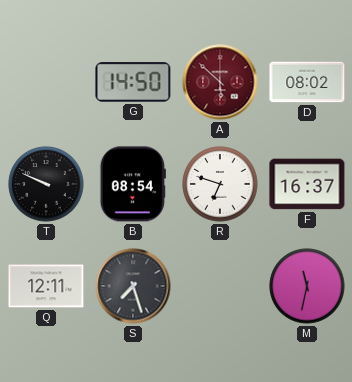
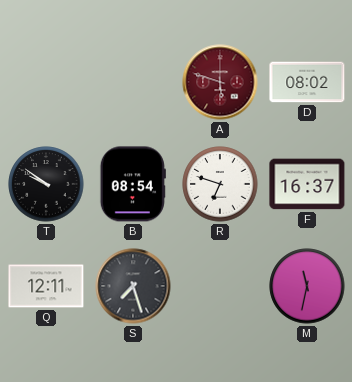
G: 14:50 -> none (133, 82)
A: 5:52 -> 5:48 (220, 82)
T: 9:49 -> 9:51 (46, 184)
